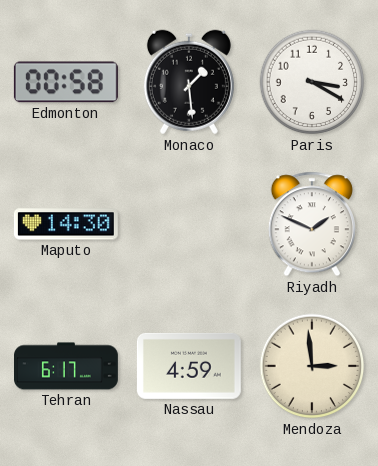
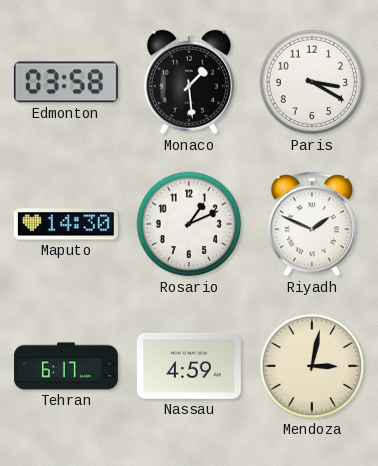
Edmonton: 00:58 -> 03:58 (66, 82)
Rosario: none -> 1:11 (189, 224)
Mendoza: 2:59 -> 3:02 (312, 366)
